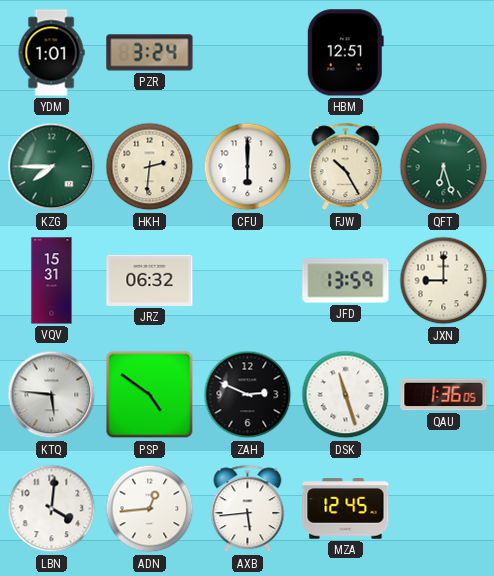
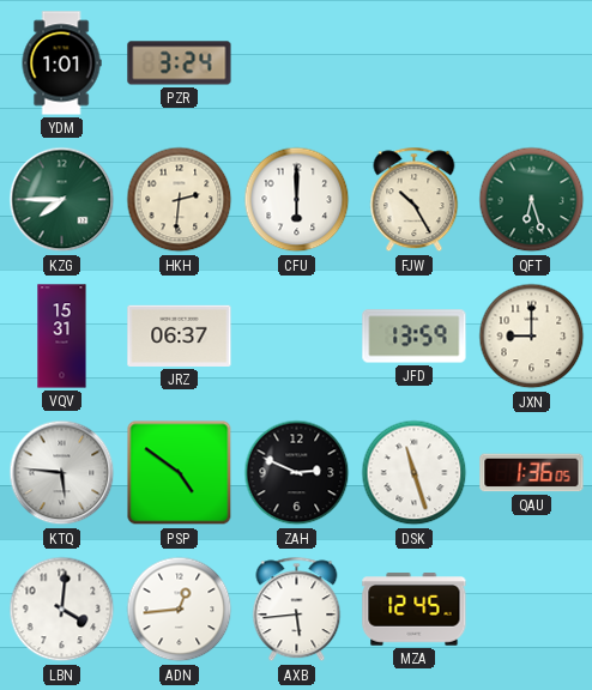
HBM: 12:51 -> none (345, 53)
JRZ: 06:32 -> 06:37 (180, 335)
